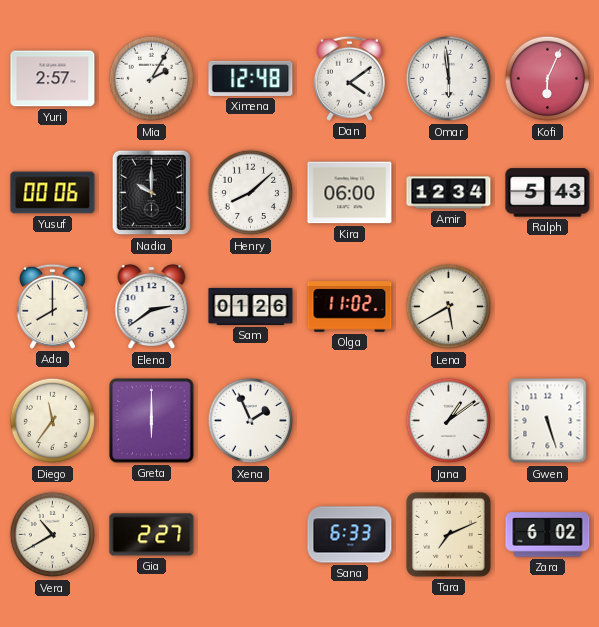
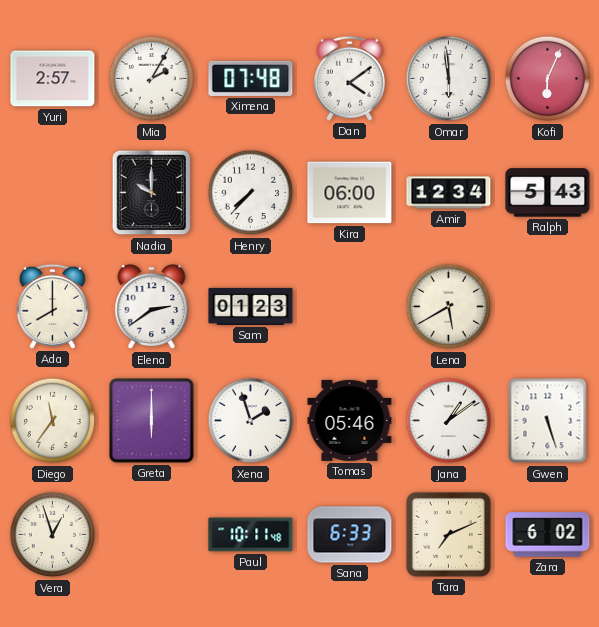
Ximena: 12:48 -> 07:48 (251, 78)
Yusuf: 00:06 -> none (53, 193)
Henry: 8:08 -> 7:37 (251, 193)
Sam: 01:26 -> 01:23 (251, 306)
Olga: 11:02 -> none (350, 307)
Xena: 1:56 -> 1:57 (251, 421)
Tomas: none -> 05:46 (350, 420)
Vera: 10:40 -> 12:57 (53, 535)
Gia: 2:27 -> none (152, 535)
Paul: none -> 10:11 (251, 535)
